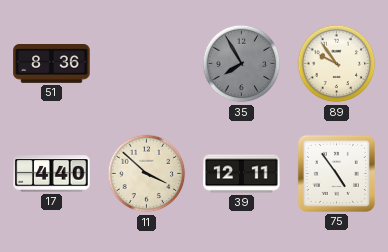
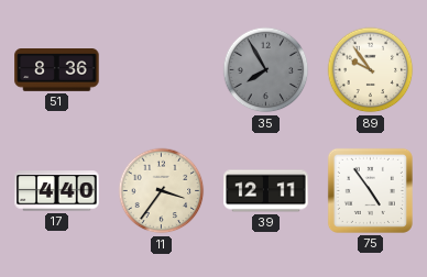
11: 3:52 -> 3:36 (162, 191)
